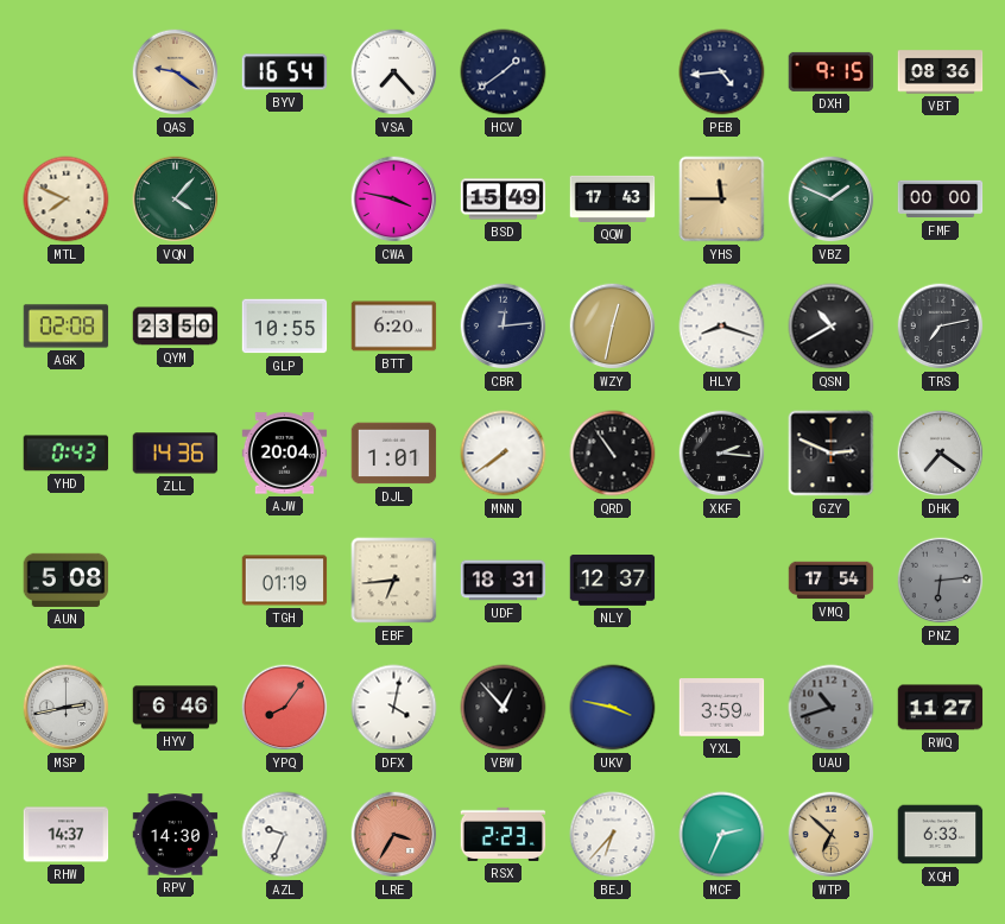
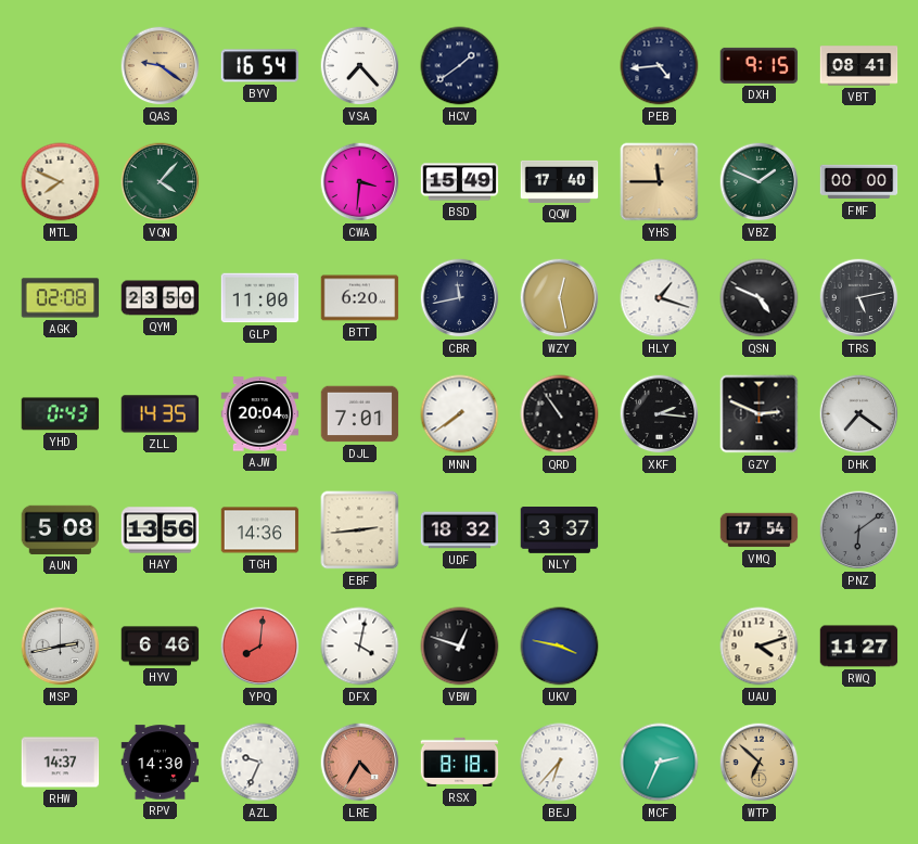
VBT: 08:36 -> 08:41 (859, 66)
CWA: 3:47 -> 3:31 (360, 182)
QQW: 17:43 -> 17:40 (560, 181)
GLP: 10:55 -> 11:00 (260, 298)
CBR: 12:14 -> 11:43 (460, 298)
WZY: 12:32 -> 12:28 (560, 298)
HLY: 8:18 -> 1:18 (660, 298)
QSN: 10:40 -> 4:49 (760, 298)
TRS: 7:13 -> 5:13 (859, 298)
ZLL: 14:36 -> 14:35 (161, 414)
DJL: 1:01 -> 7:01 (360, 414)
HAY: none -> 13:56 (161, 530)
TGH: 01:19 -> 14:36 (260, 530)
EBF: 6:44 -> 2:44 (360, 530)
UDF: 18:31 -> 18:32 (460, 530)
NLY: 12:37 -> 3:37 (560, 530)
PNZ: 6:14 -> 6:09 (859, 530)
YPQ: 8:06 -> 8:01 (260, 647)
VBW: 12:53 -> 12:48 (460, 647)
YXL: 3:59 -> none (722, 708)
UAU: 10:42 -> 4:12 (760, 647)
UAU dial: grey -> cream (760, 647)
LRE: 3:35 -> 4:35 (360, 763)
RSX: 2:23 -> 8:18 (460, 762)
XQH: 6:33 -> none (941, 835)
